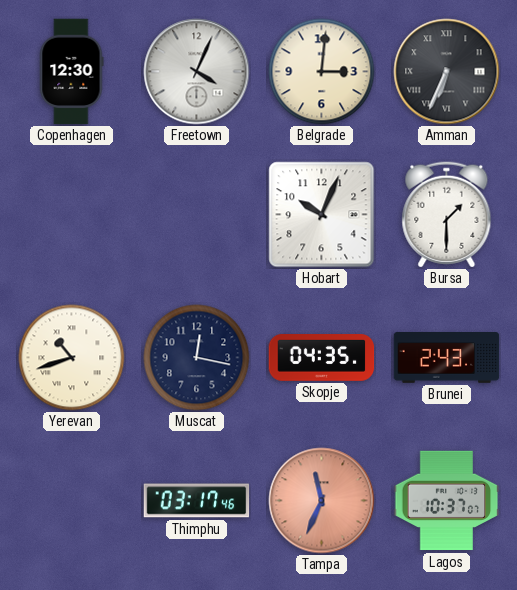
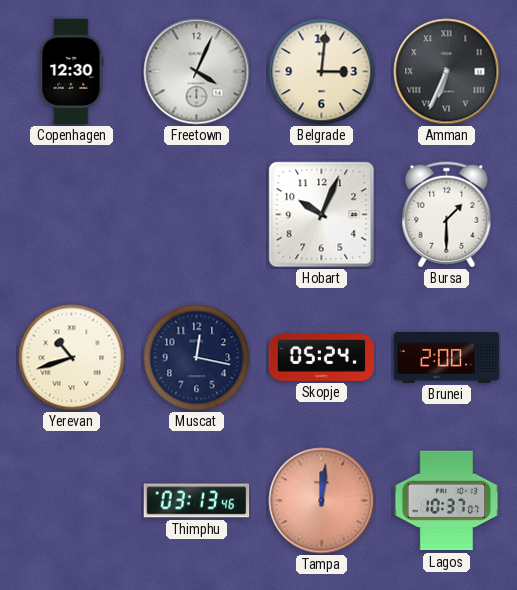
Skopje: 04:35 -> 05:24 (322, 358)
Brunei: 2:43 -> 2:00 (447, 358)
Thimphu: 03:17 -> 03:13 (197, 501)
Tampa: 11:34 -> 12:01 (322, 501)
